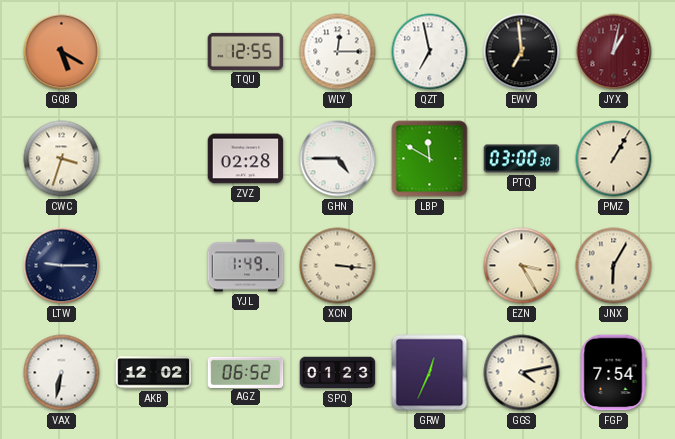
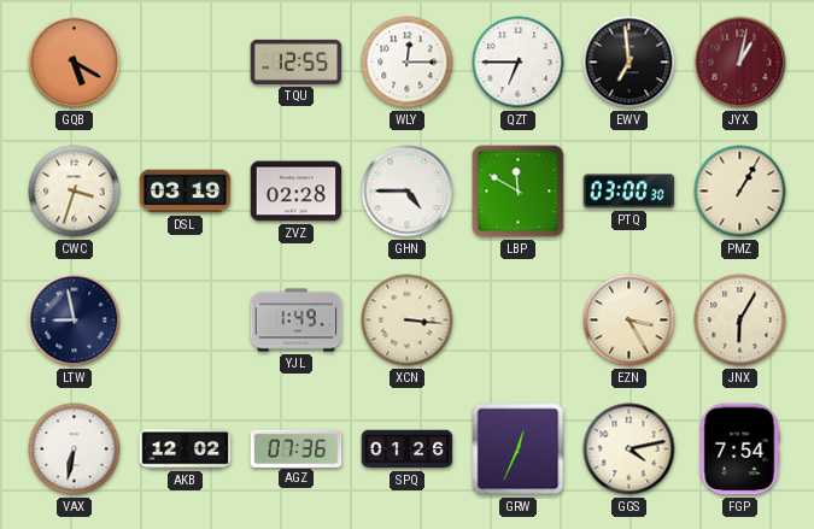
QZT: 6:58 -> 6:45 (519, 63)
DSL: none -> 03:19 (186, 192)
LTW: 9:15 -> 8:58 (75, 321)
AGZ: 06:52 -> 07:36 (297, 448)
SPQ: 01:23 -> 01:26 (408, 449)
